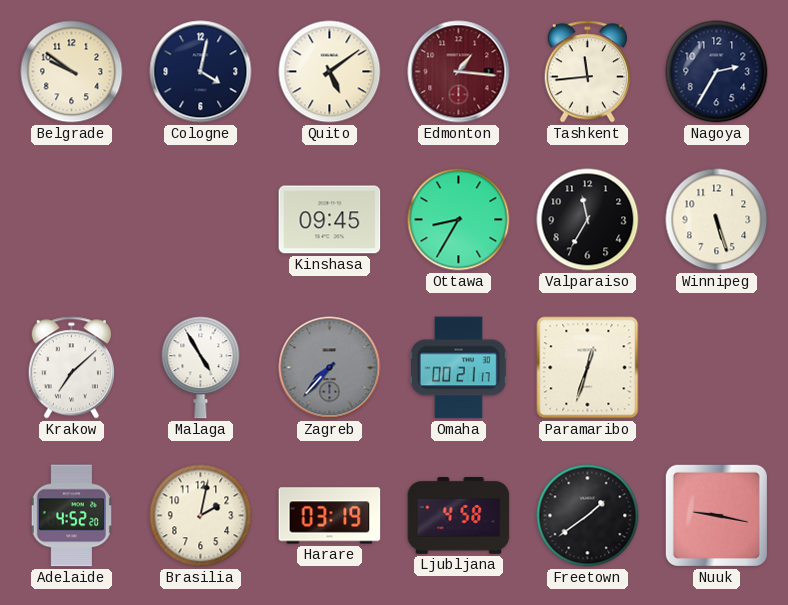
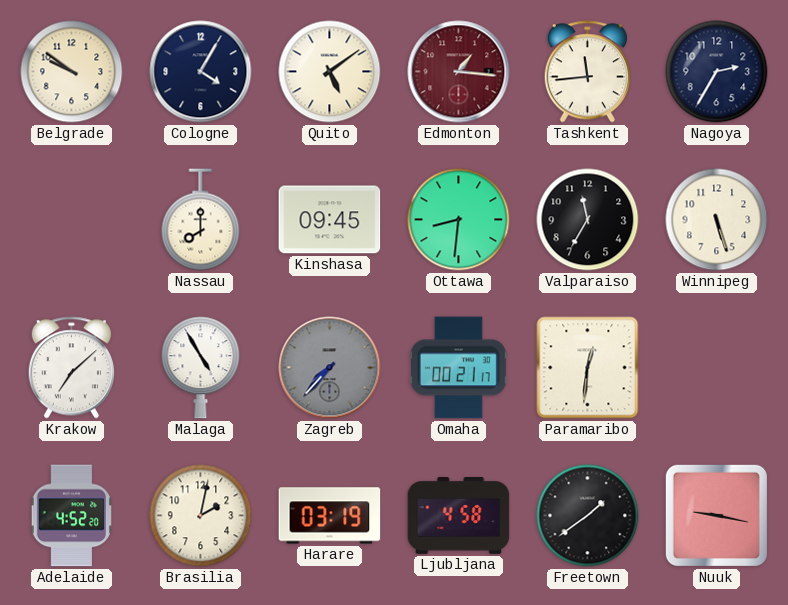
Cologne: 4:02 -> 4:05 (201, 72)
Nassau: none -> 8:00 (201, 220)
Ottawa: 8:35 -> 8:31 (459, 220)
Paramaribo: 12:33 -> 12:31 (588, 368)
